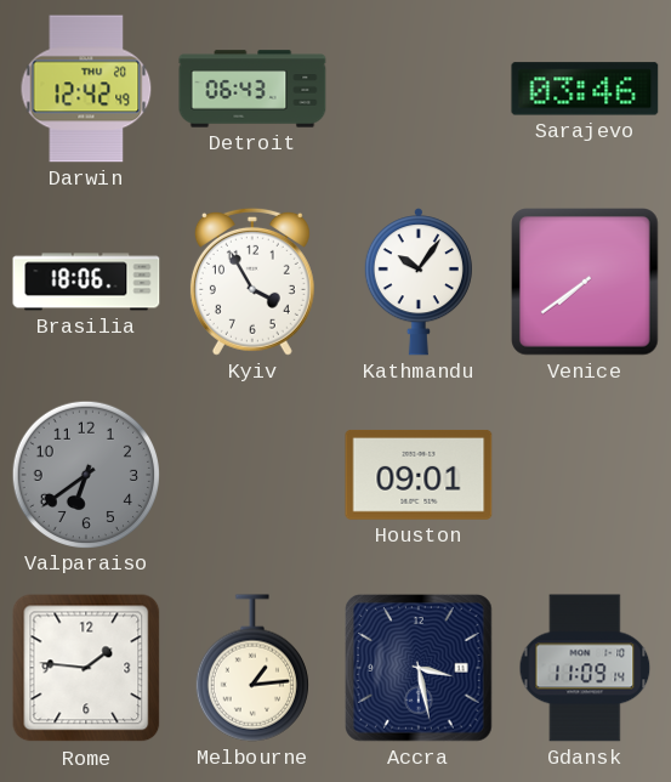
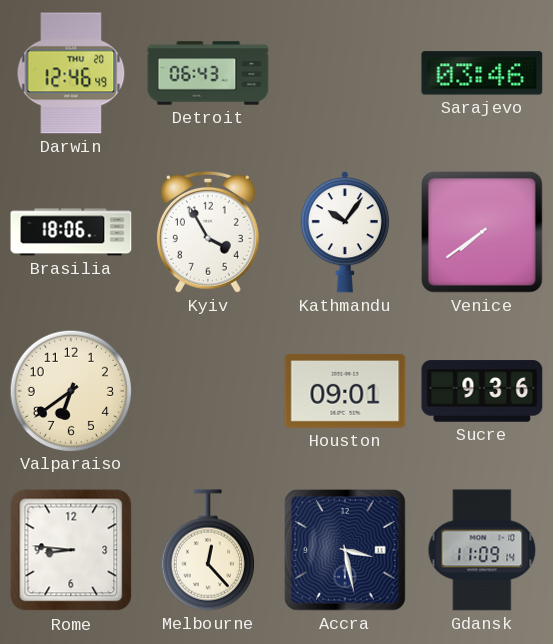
Darwin: 12:42 -> 12:46 (71, 73)
Valparaiso dial: grey -> cream (70, 390)
Sucre: none -> 9:36 (482, 391)
Rome: 1:46 -> 8:46 (71, 550)
Melbourne: 1:14 -> 12:23 (208, 550)
